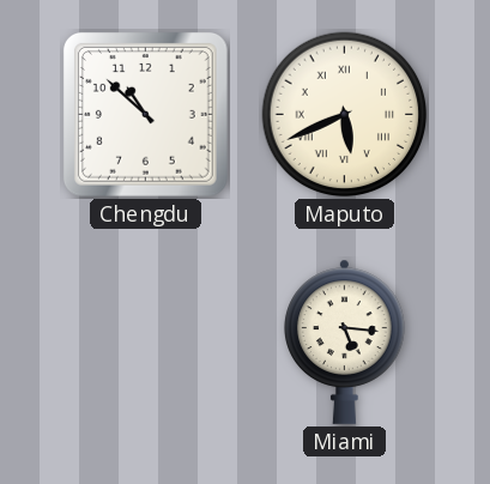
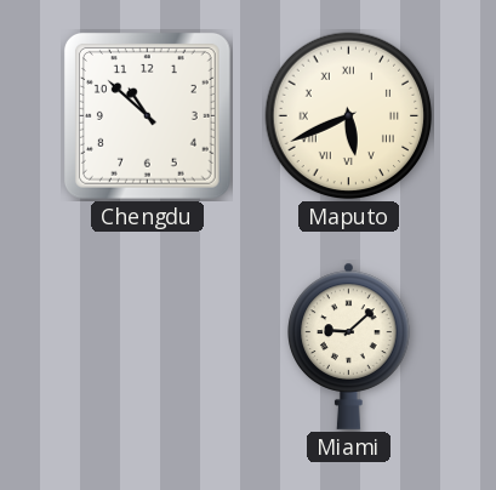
Miami: 5:16 -> 9:08 (349, 346)
